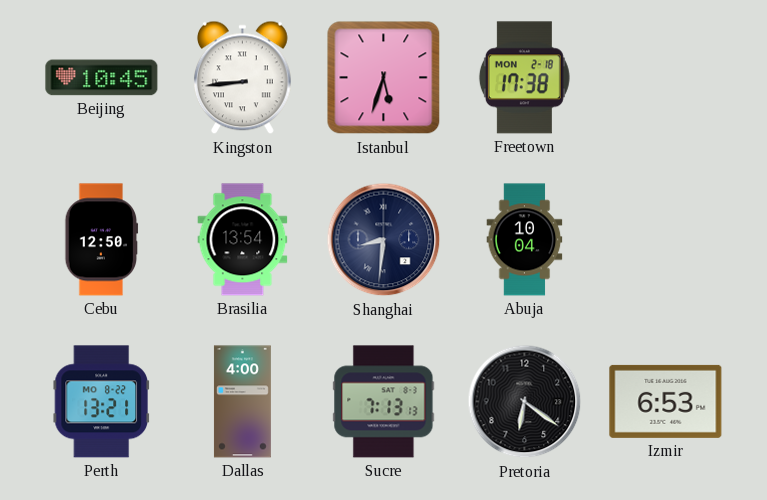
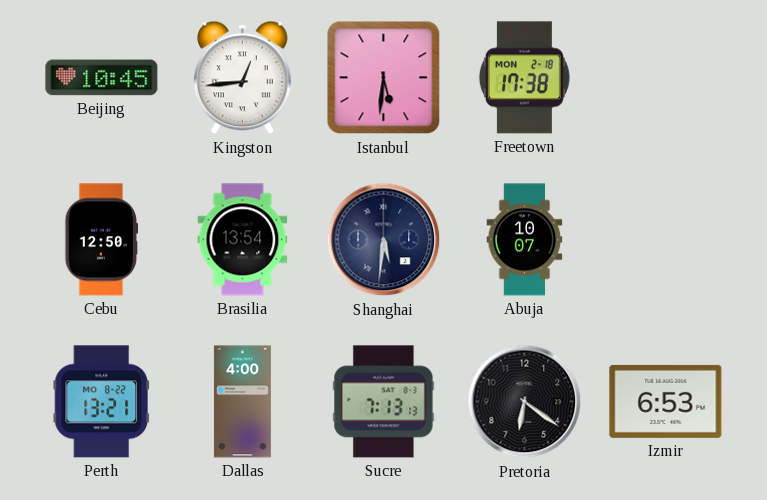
Kingston: 8:44 -> 12:44 (242, 78)
Istanbul: 5:33 -> 5:31 (384, 78)
Shanghai: 8:31 -> 5:31 (384, 240)
Abuja: 10:04 -> 10:07 (525, 240)
